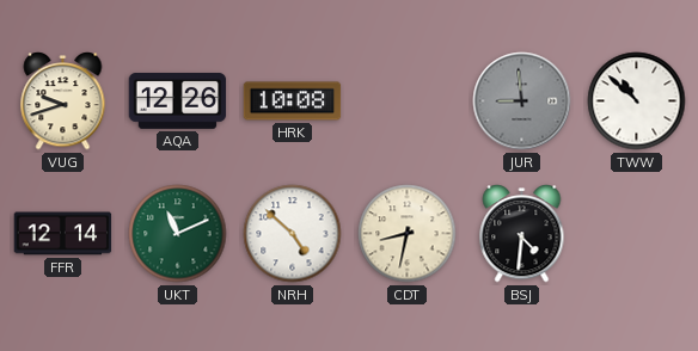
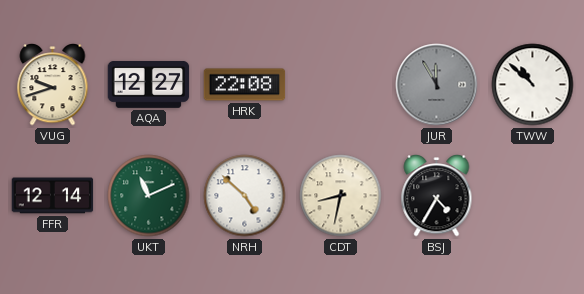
AQA: 12:26 -> 12:27 (149, 84)
HRK: 10:08 -> 22:08 (245, 85)
JUR: 8:59 -> 11:55 (437, 85)
BSJ: 4:31 -> 4:35 (437, 196)
